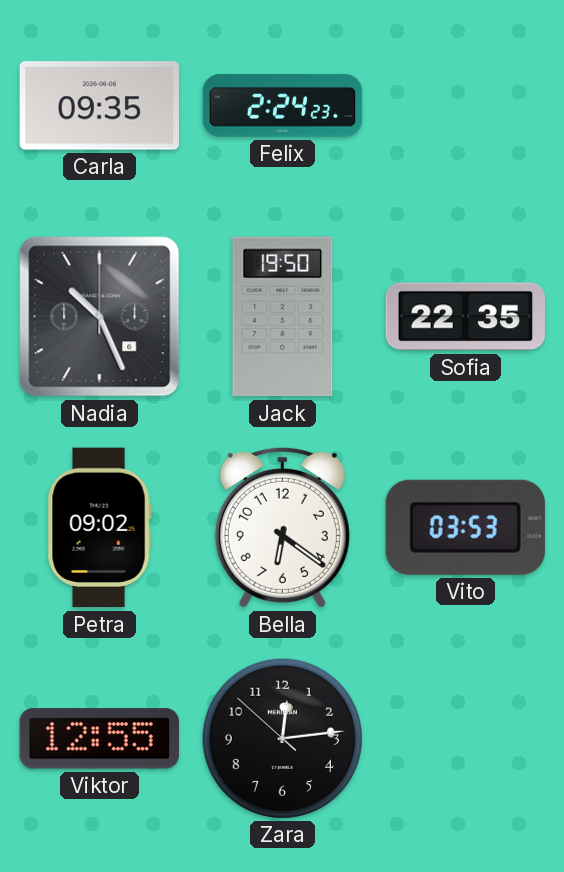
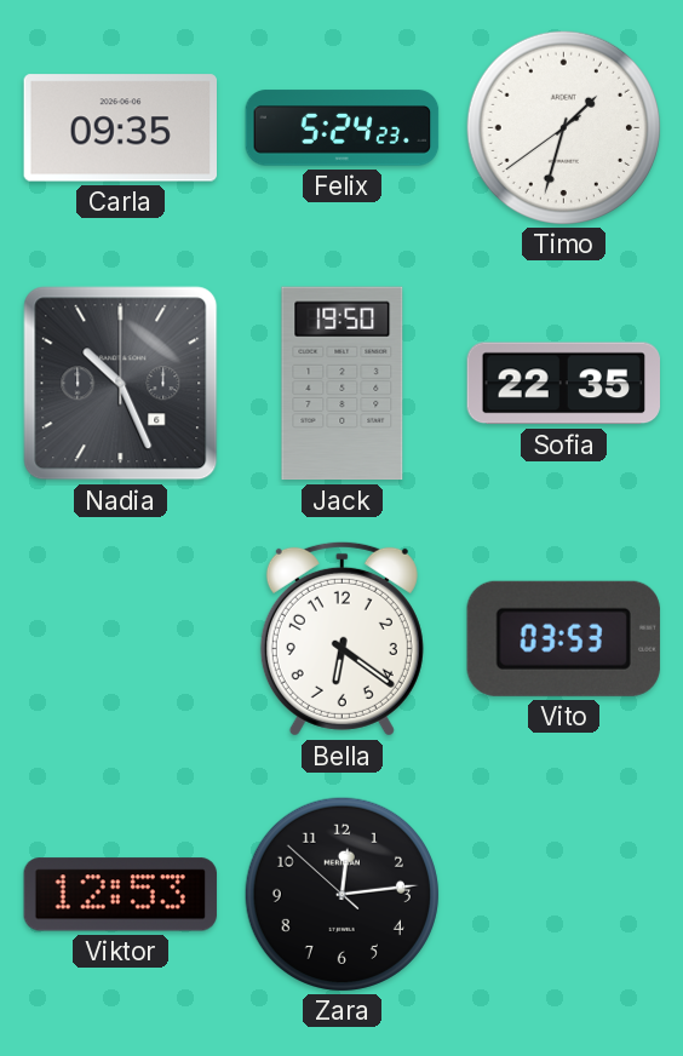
Felix: 2:24 -> 5:24 (343, 128)
Timo: none -> 1:32 (563, 127)
Petra: 09:02 -> none (99, 528)
Viktor: 12:55 -> 12:53 (120, 895)
